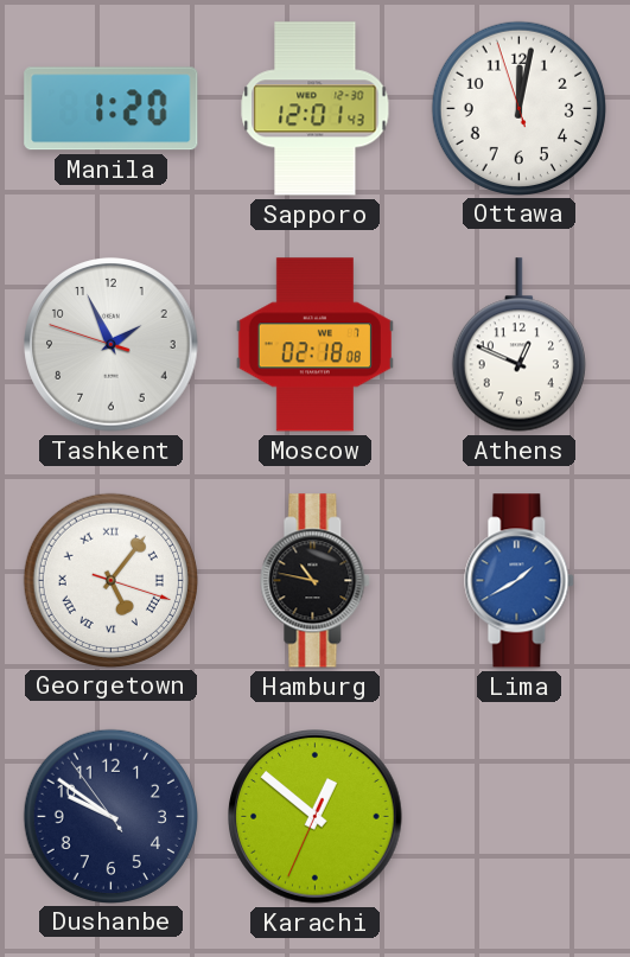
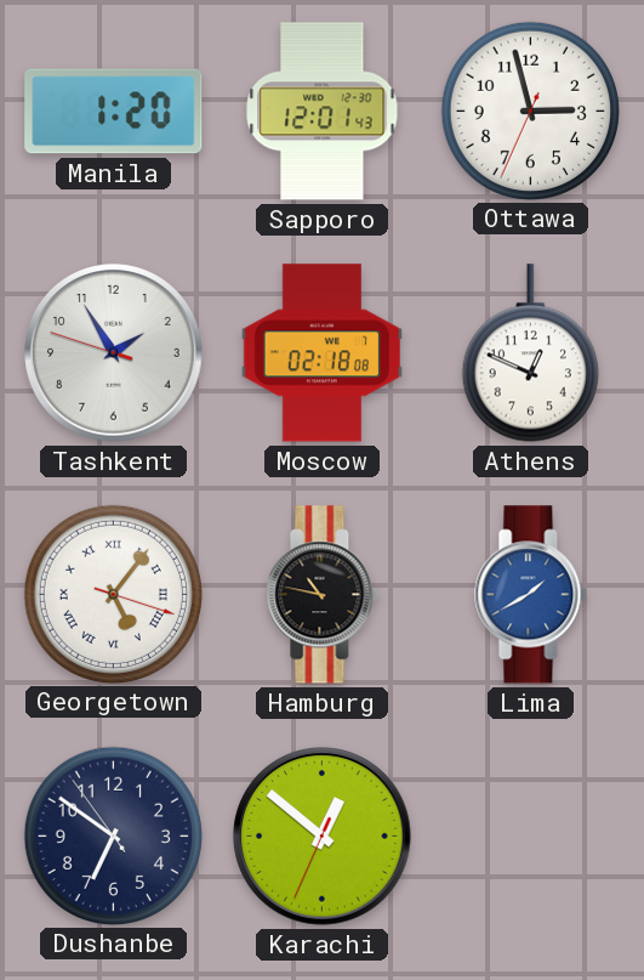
Ottawa: 12:01 -> 2:57 (530, 111)
Tashkent: 1:55 -> 1:54 (114, 353)
Dushanbe: 9:50 -> 6:50 (113, 835)
